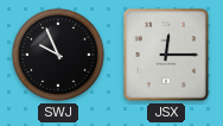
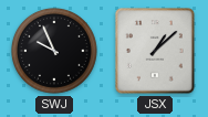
JSX: 12:15 -> 1:08 (155, 51)
